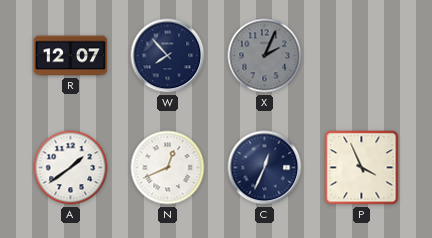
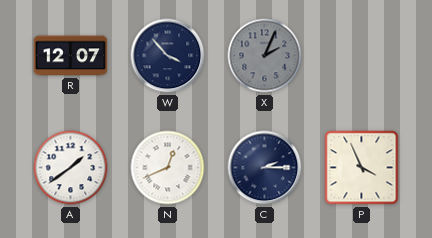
W: 7:53 -> 3:53 (168, 56)
C: 12:34 -> 2:15 (265, 168)
